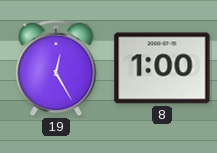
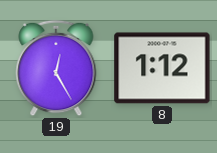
8: 1:00 -> 1:12 (162, 68)
